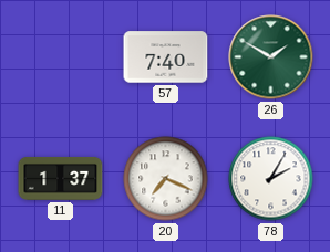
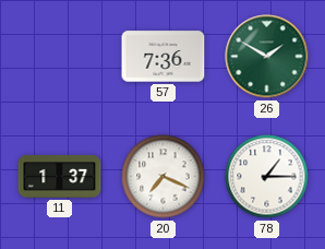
57: 7:40 -> 7:36 (164, 57)
78: 2:05 -> 1:15 (267, 177)
